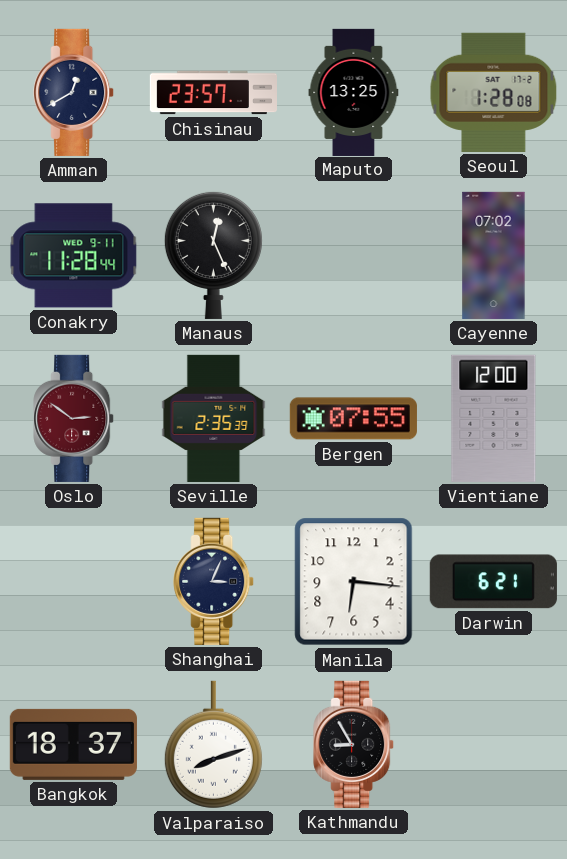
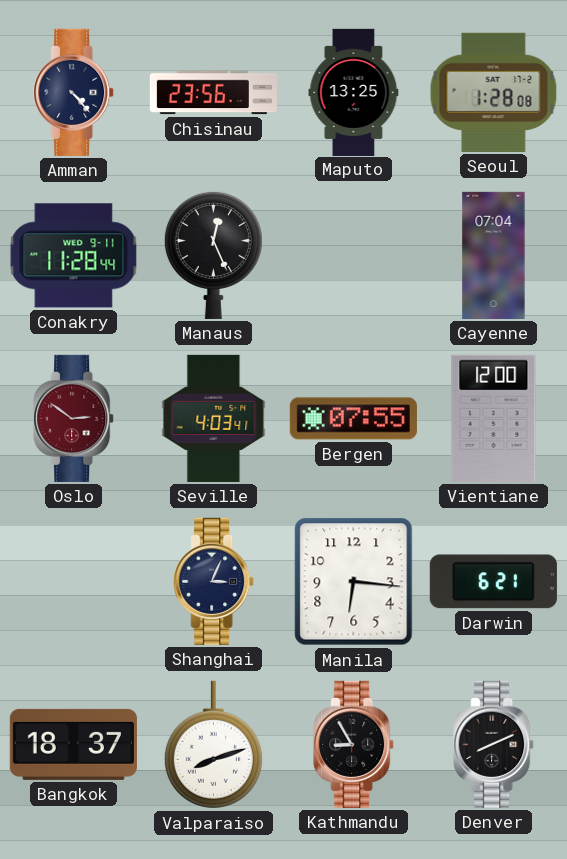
Amman: 12:40 -> 4:23 (74, 92)
Chisinau: 23:57 -> 23:56 (213, 93)
Cayenne: 07:02 -> 07:04 (494, 255)
Seville: 2:35 -> 4:03 (214, 418)
Denver: none -> 8:11 (494, 744)
